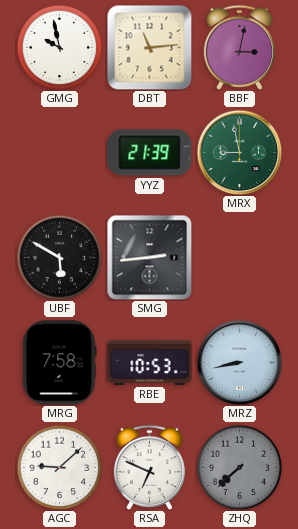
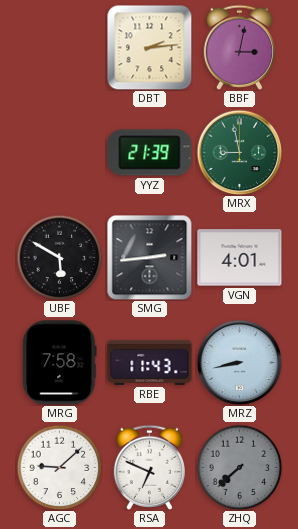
GMG: 9:58 -> none (59, 47)
DBT: 11:14 -> 2:14 (149, 47)
VGN: none -> 4:01 (240, 258)
RBE: 10:53 -> 11:43 (150, 362)
